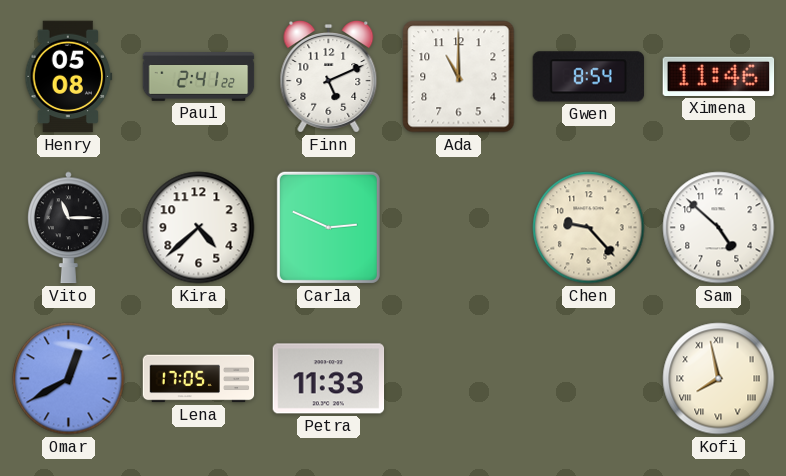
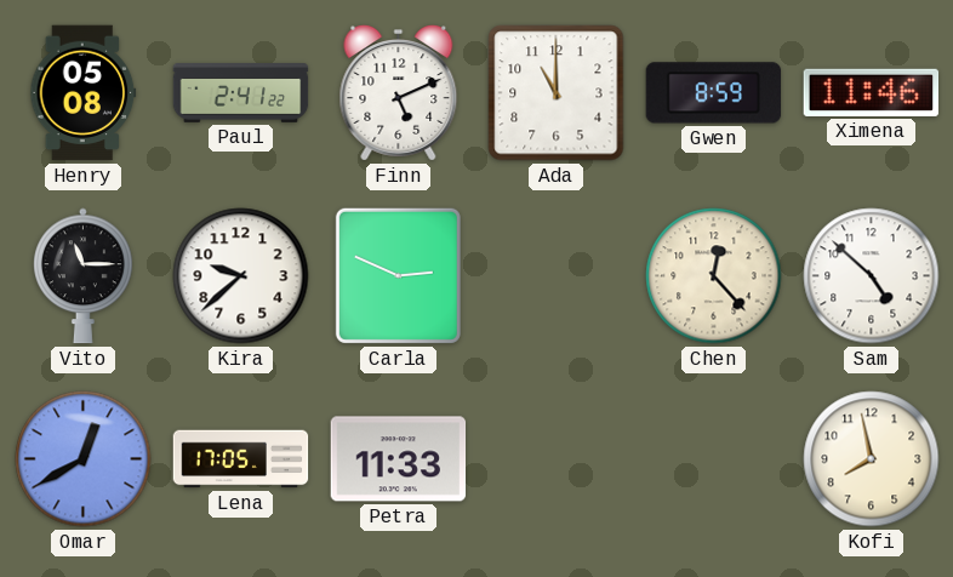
Gwen: 8:54 -> 8:59 (714, 93)
Kira: 4:38 -> 9:38 (241, 276)
Chen: 9:23 -> 12:23 (714, 276)
Kofi numerals: Roman -> Arabic (872, 459)
